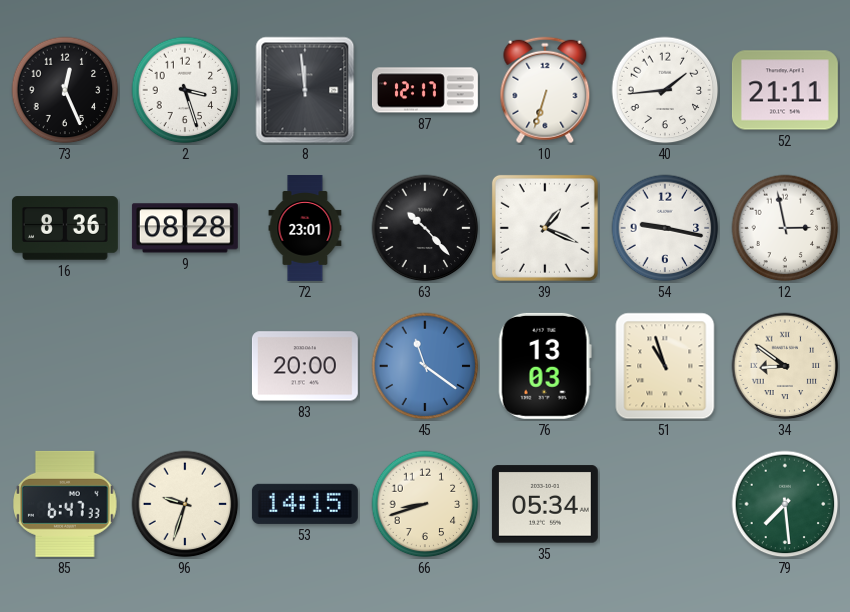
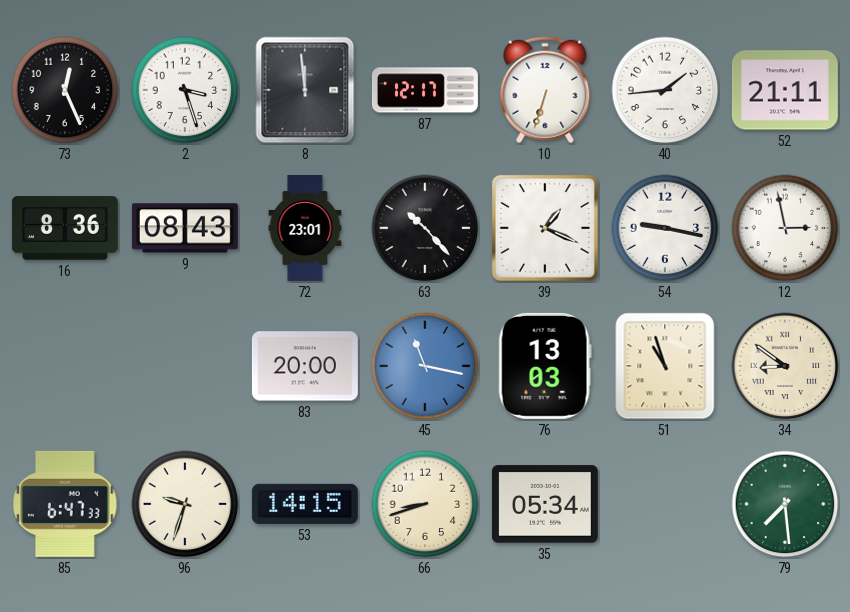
9: 08:28 -> 08:43 (185, 228)
45: 11:21 -> 11:17 (425, 366)
